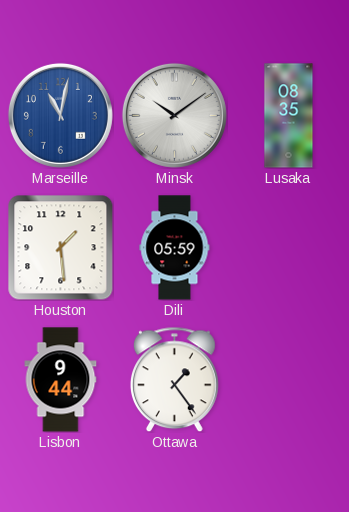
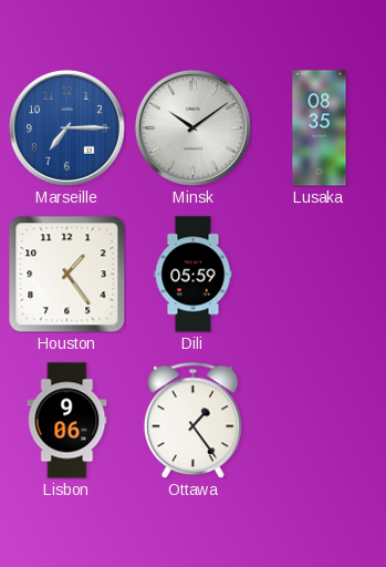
Marseille: 11:02 -> 7:15 (66, 127)
Houston: 1:29 -> 1:24 (66, 274)
Lisbon: 9:44 -> 9:06 (67, 421)
